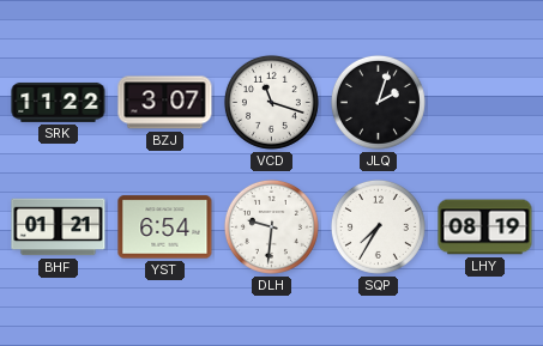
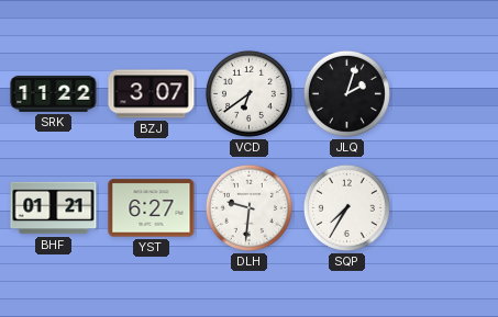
VCD: 11:18 -> 6:39 (248, 93)
YST: 6:54 -> 6:27 (152, 208)
LHY: 08:19 -> none (485, 227)
